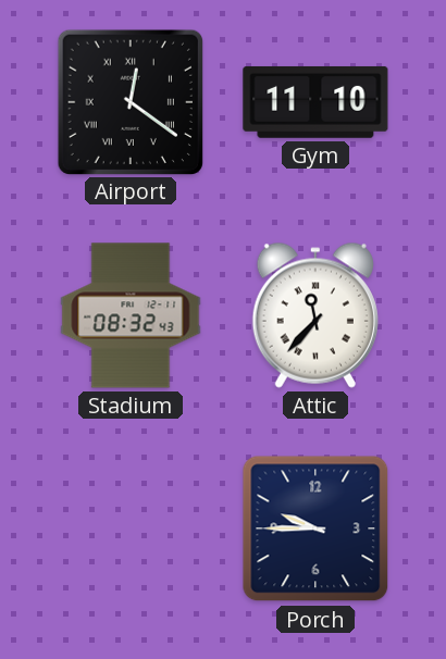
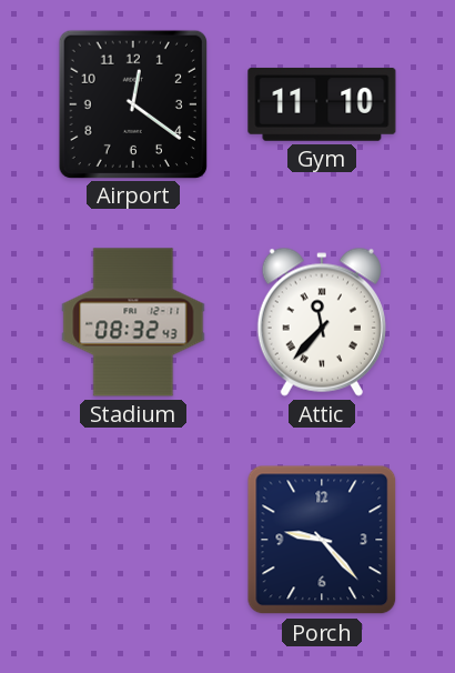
Airport numerals: Roman -> Arabic (132, 103)
Porch: 9:45 -> 9:23 (322, 540)
